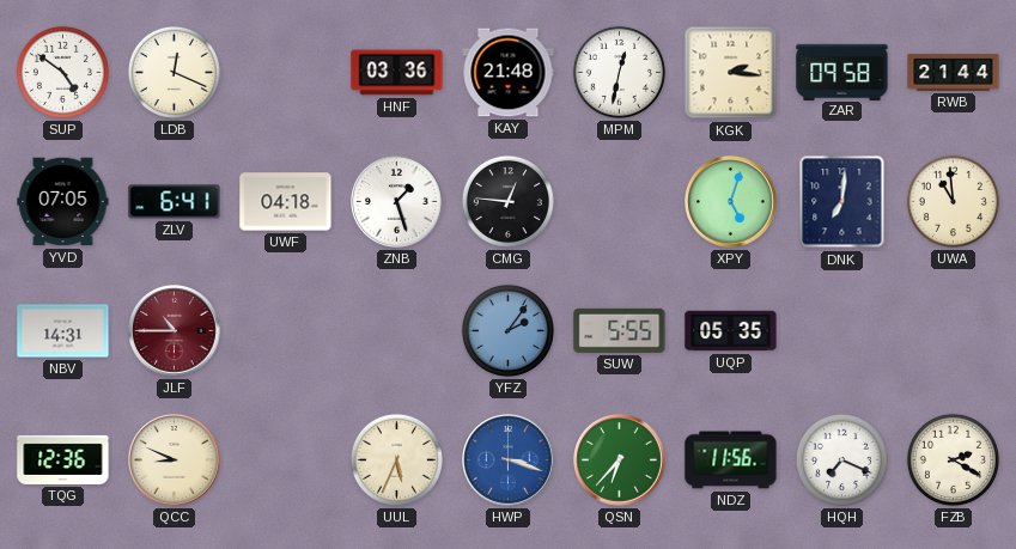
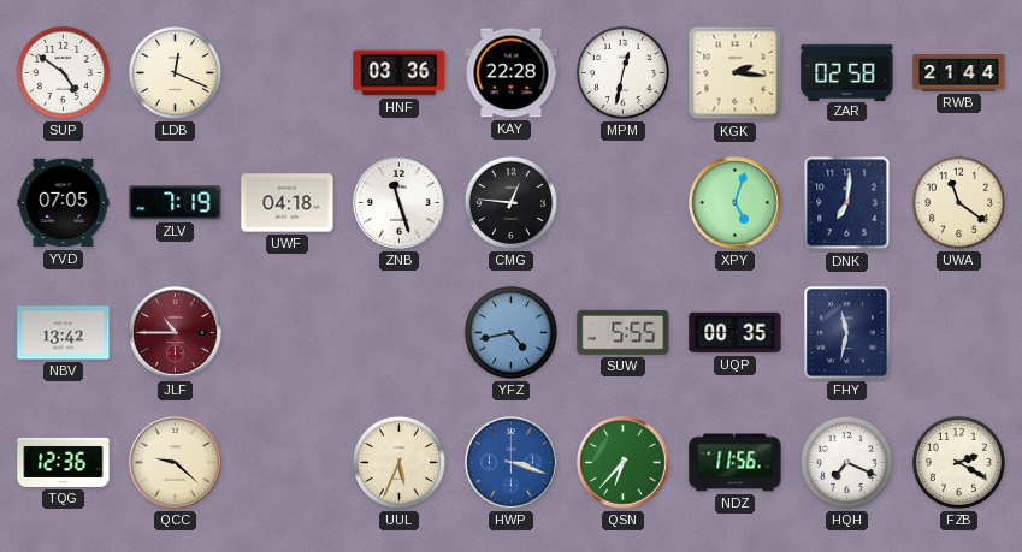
KAY: 21:48 -> 22:28 (512, 73)
ZAR: 09:58 -> 02:58 (847, 72)
ZLV: 6:41 -> 7:19 (176, 203)
ZNB: 1:27 -> 11:27 (400, 203)
UWA: 10:59 -> 11:21 (958, 202)
NBV: 14:31 -> 13:42 (64, 333)
YFZ: 2:06 -> 4:43 (510, 332)
UQP: 05:35 -> 00:35 (736, 333)
FHY: none -> 11:32 (847, 333)
QCC: 8:49 -> 9:22 (176, 463)
